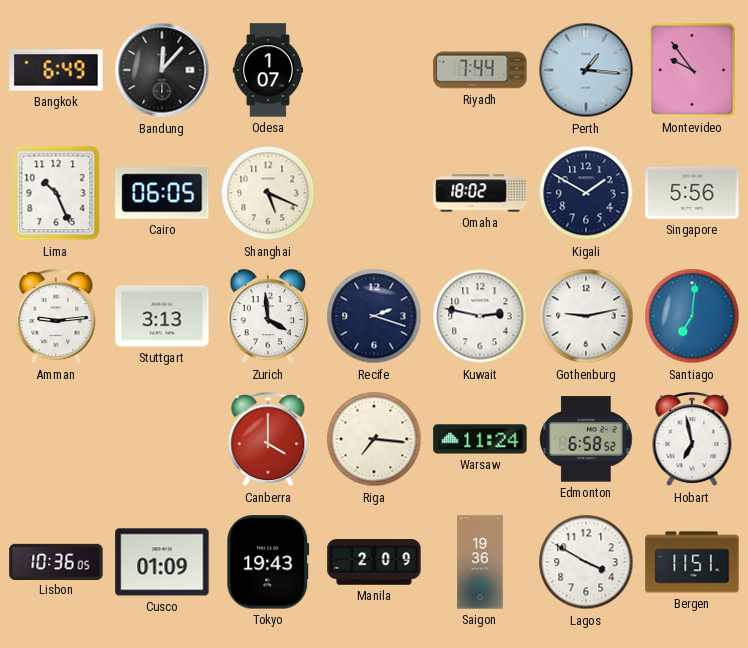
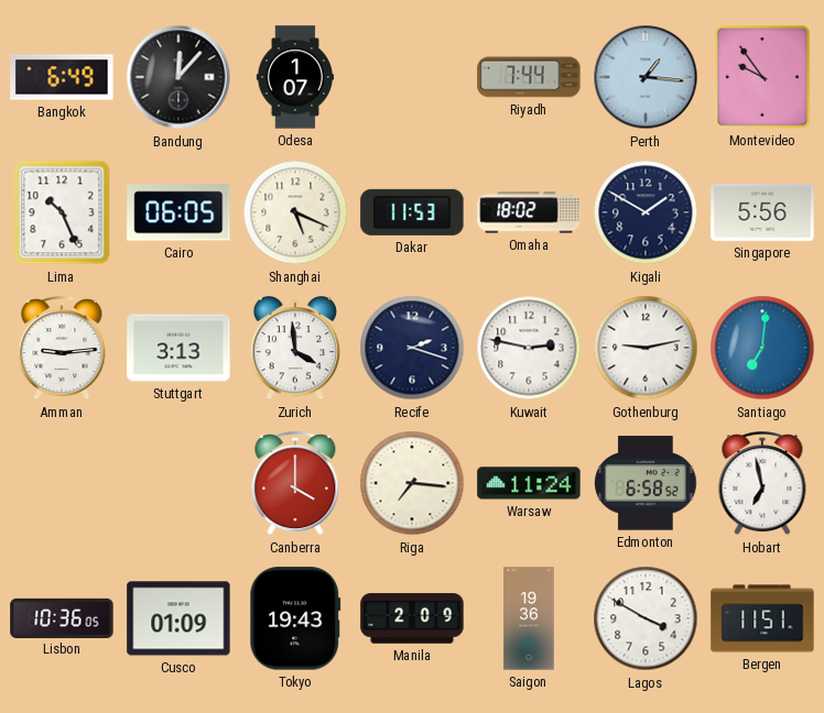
Dakar: none -> 11:53 (412, 212)
